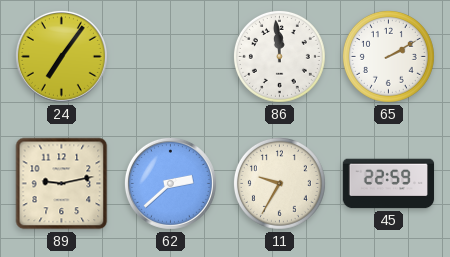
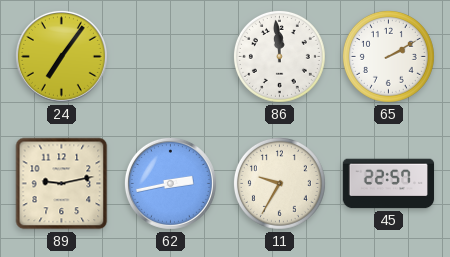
62: 2:38 -> 2:43 (170, 183)
45: 22:59 -> 22:57 (389, 184)
